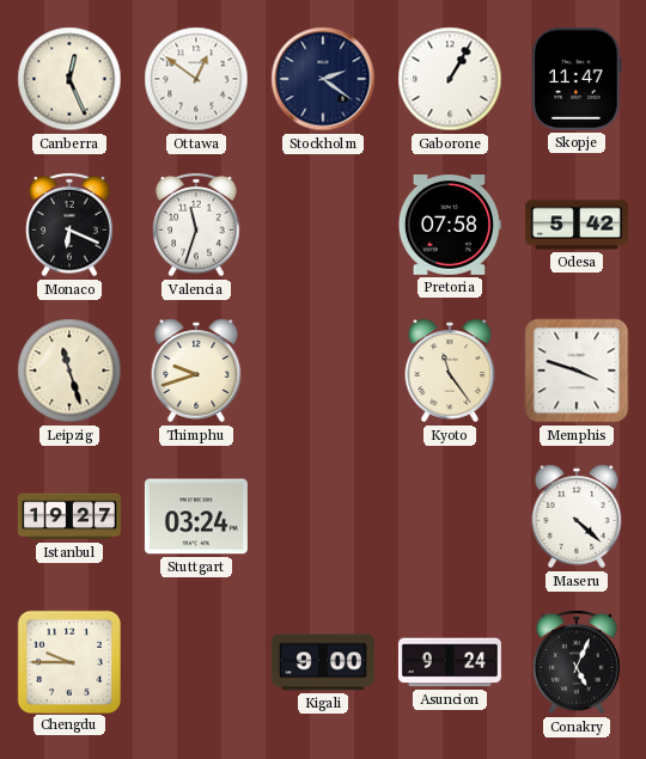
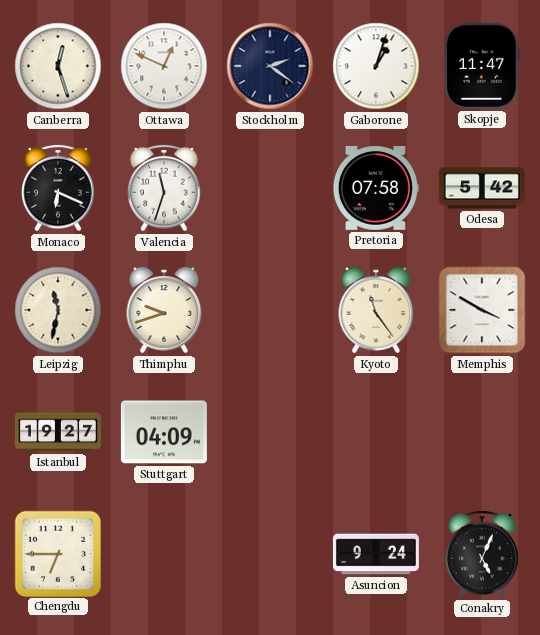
Canberra: 12:26 -> 12:27 (58, 66)
Ottawa: 12:51 -> 12:49 (164, 66)
Gaborone: 1:05 -> 1:03 (376, 66)
Leipzig: 11:27 -> 11:32 (58, 310)
Memphis: 3:48 -> 3:50 (482, 310)
Stuttgart: 03:24 -> 04:09 (164, 432)
Maseru: 4:22 -> none (577, 516)
Chengdu: 9:45 -> 6:45 (57, 553)
Kigali: 9:00 -> none (323, 662)
